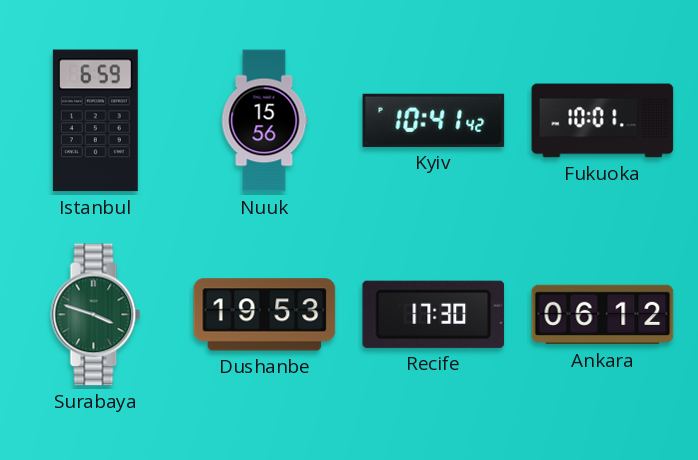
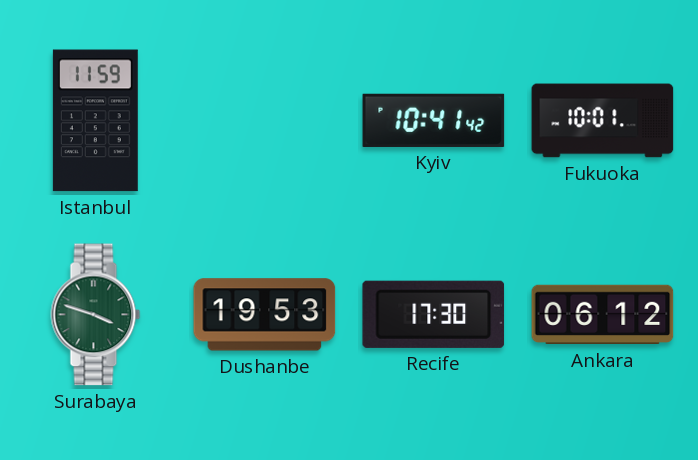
Istanbul: 6:59 -> 11:59 (95, 121)
Nuuk: 15:56 -> none (264, 121)
